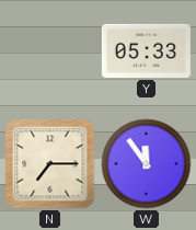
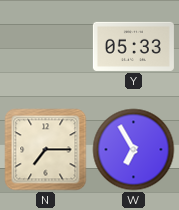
W: 11:54 -> 6:55 (134, 150)
